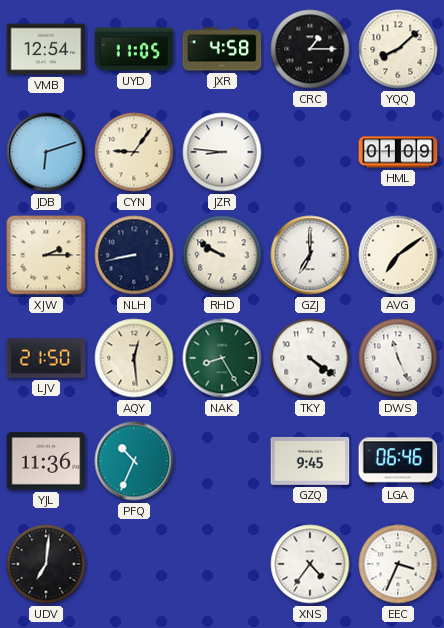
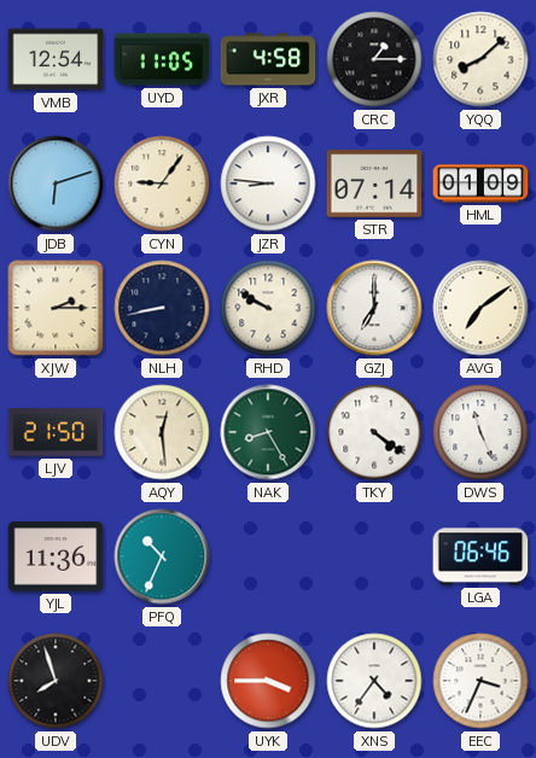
STR: none -> 07:14 (374, 183)
GZQ: 9:45 -> none (310, 461)
UDV: 7:01 -> 7:57 (56, 681)
UYK: none -> 3:45 (268, 681)
